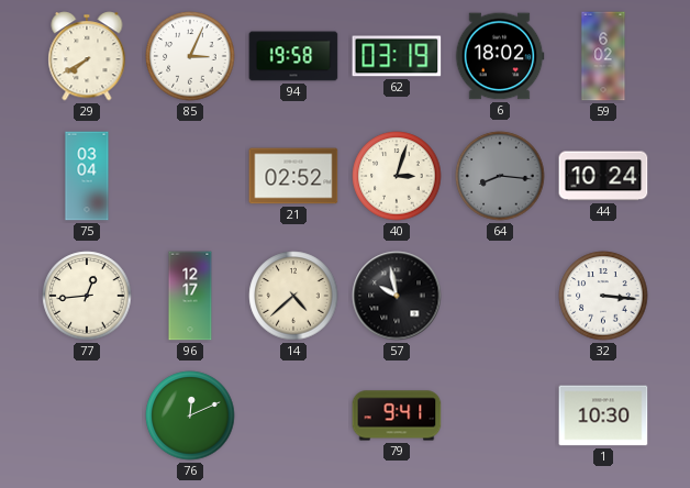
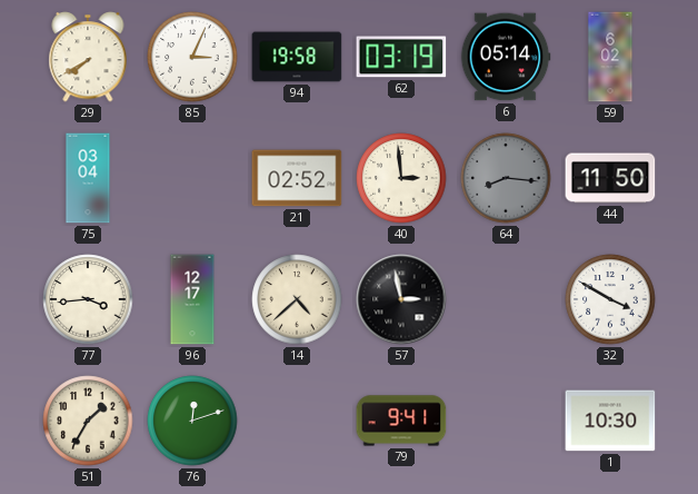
6: 18:02 -> 05:14 (506, 57)
40: 3:03 -> 2:59 (401, 178)
44: 10:24 -> 11:50 (610, 178)
77: 12:44 -> 3:44 (88, 299)
57: 9:58 -> 2:58 (401, 299)
32: 3:16 -> 3:50 (610, 299)
51: none -> 1:35 (88, 421)
76: 12:11 -> 12:12 (192, 421)
